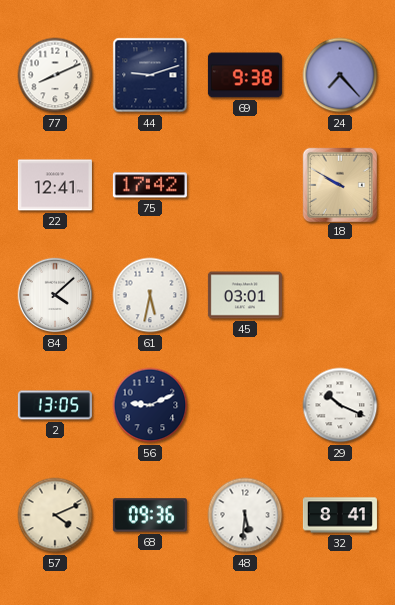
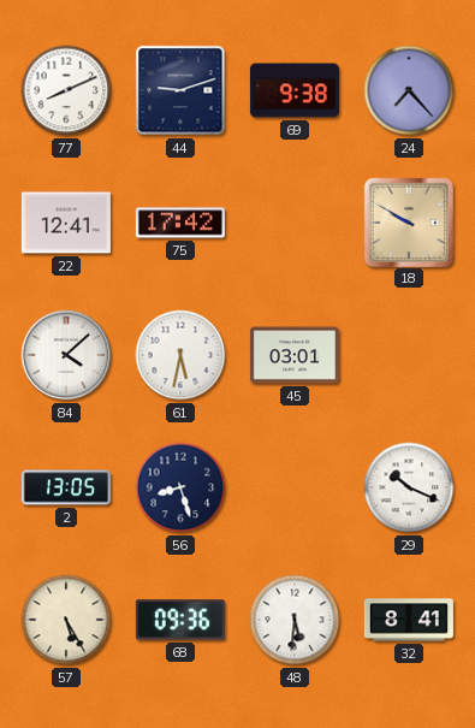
56: 9:11 -> 8:27 (180, 487)
57: 4:11 -> 5:25 (66, 620)
